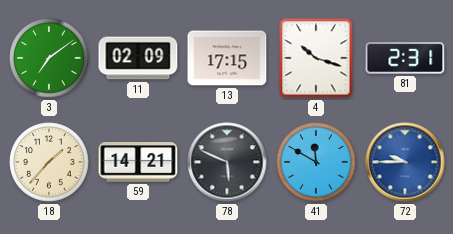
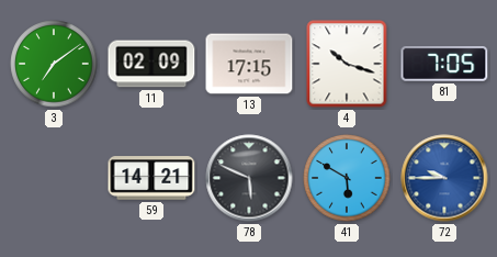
81: 2:31 -> 7:05 (444, 65)
18: 1:37 -> none (49, 162)
41: 11:50 -> 5:50 (347, 178)
